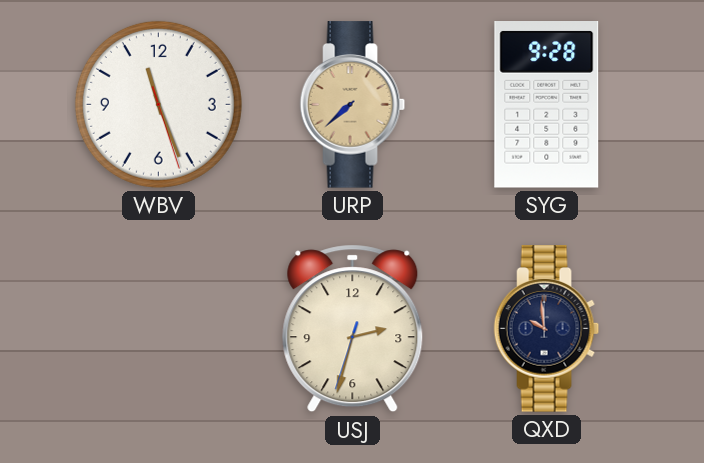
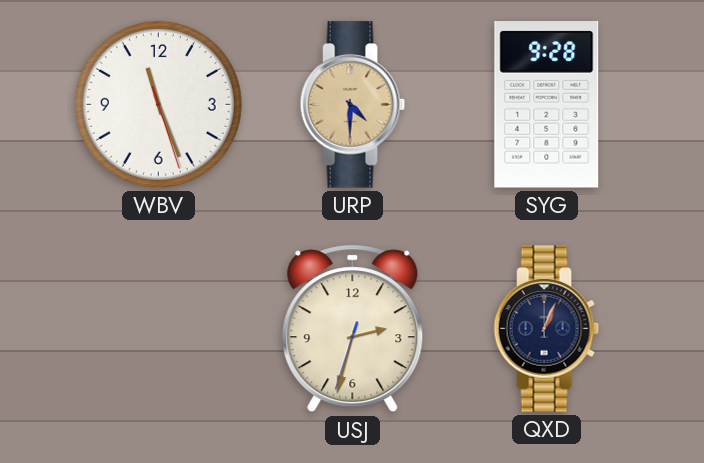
URP: 7:38 -> 4:30 (353, 105)
QXD: 9:59 -> 1:04 (547, 329)
